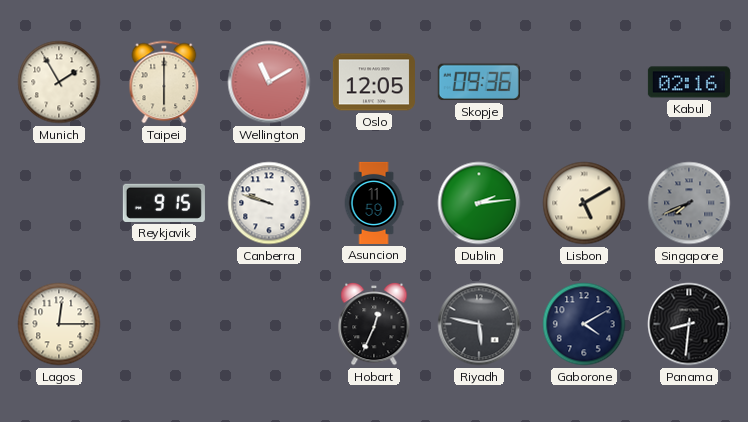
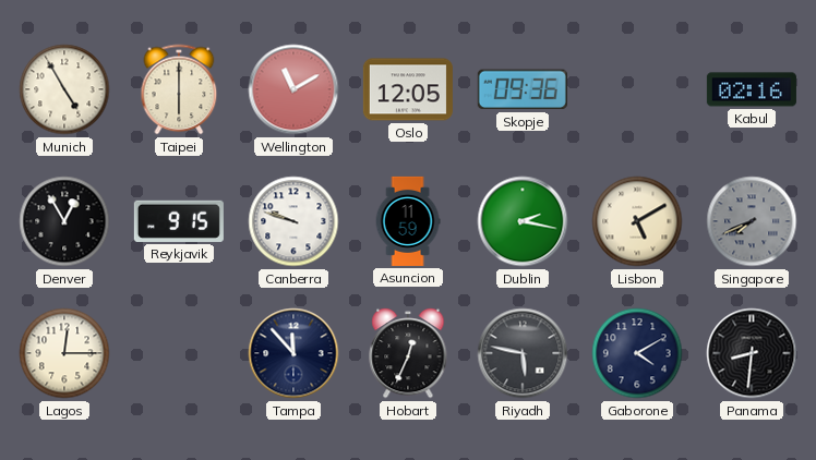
Munich: 1:55 -> 4:55 (64, 89)
Denver: none -> 12:55 (64, 221)
Dublin: 2:14 -> 2:17 (523, 221)
Tampa: none -> 11:53 (293, 353)
